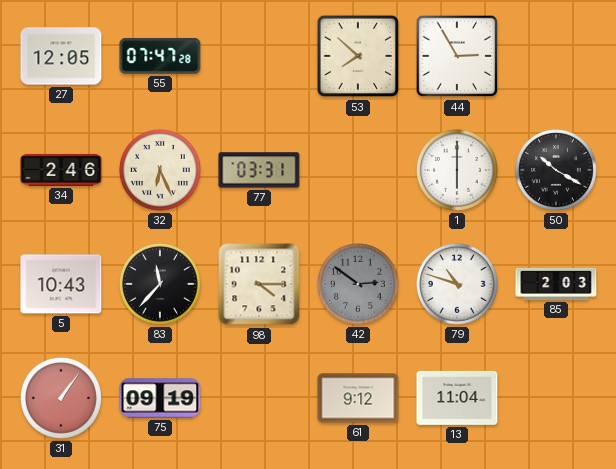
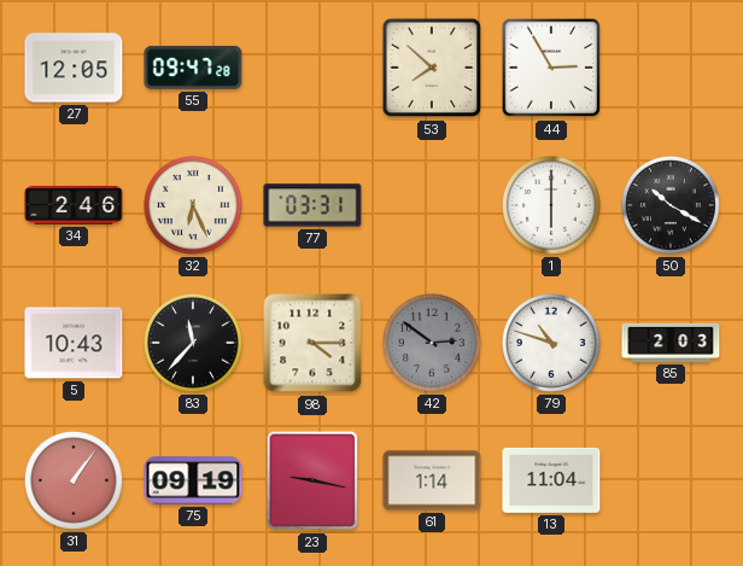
55: 07:47 -> 09:47 (193, 68)
23: none -> 9:17 (312, 480)
61: 9:12 -> 1:14 (432, 480)
